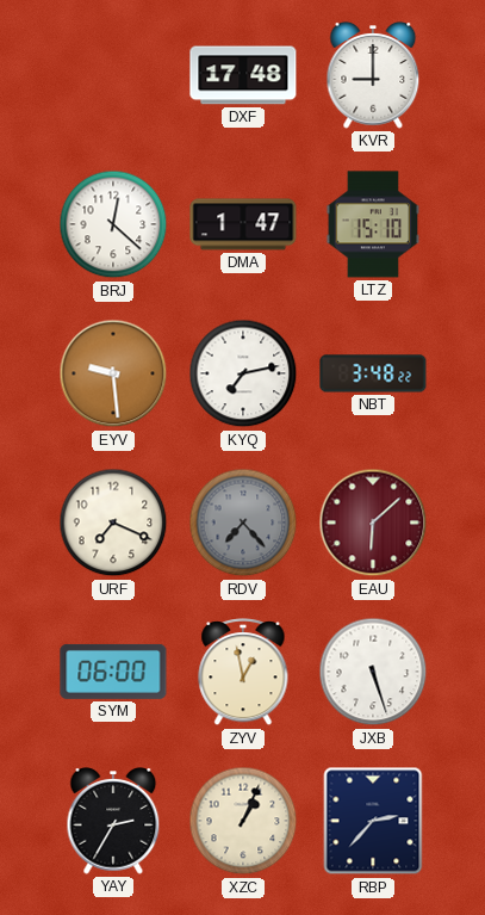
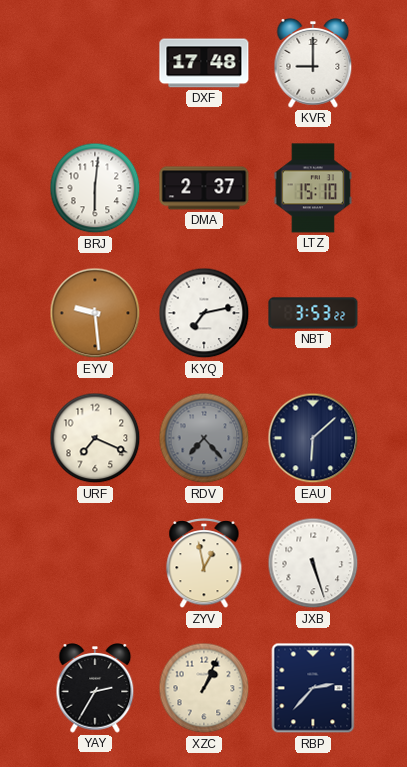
BRJ: 12:22 -> 6:01 (95, 188)
DMA: 1:47 -> 2:37 (204, 188)
NBT: 3:48 -> 3:53 (313, 313)
EAU dial: burgundy -> navy (313, 438)
SYM: 06:00 -> none (113, 672)
